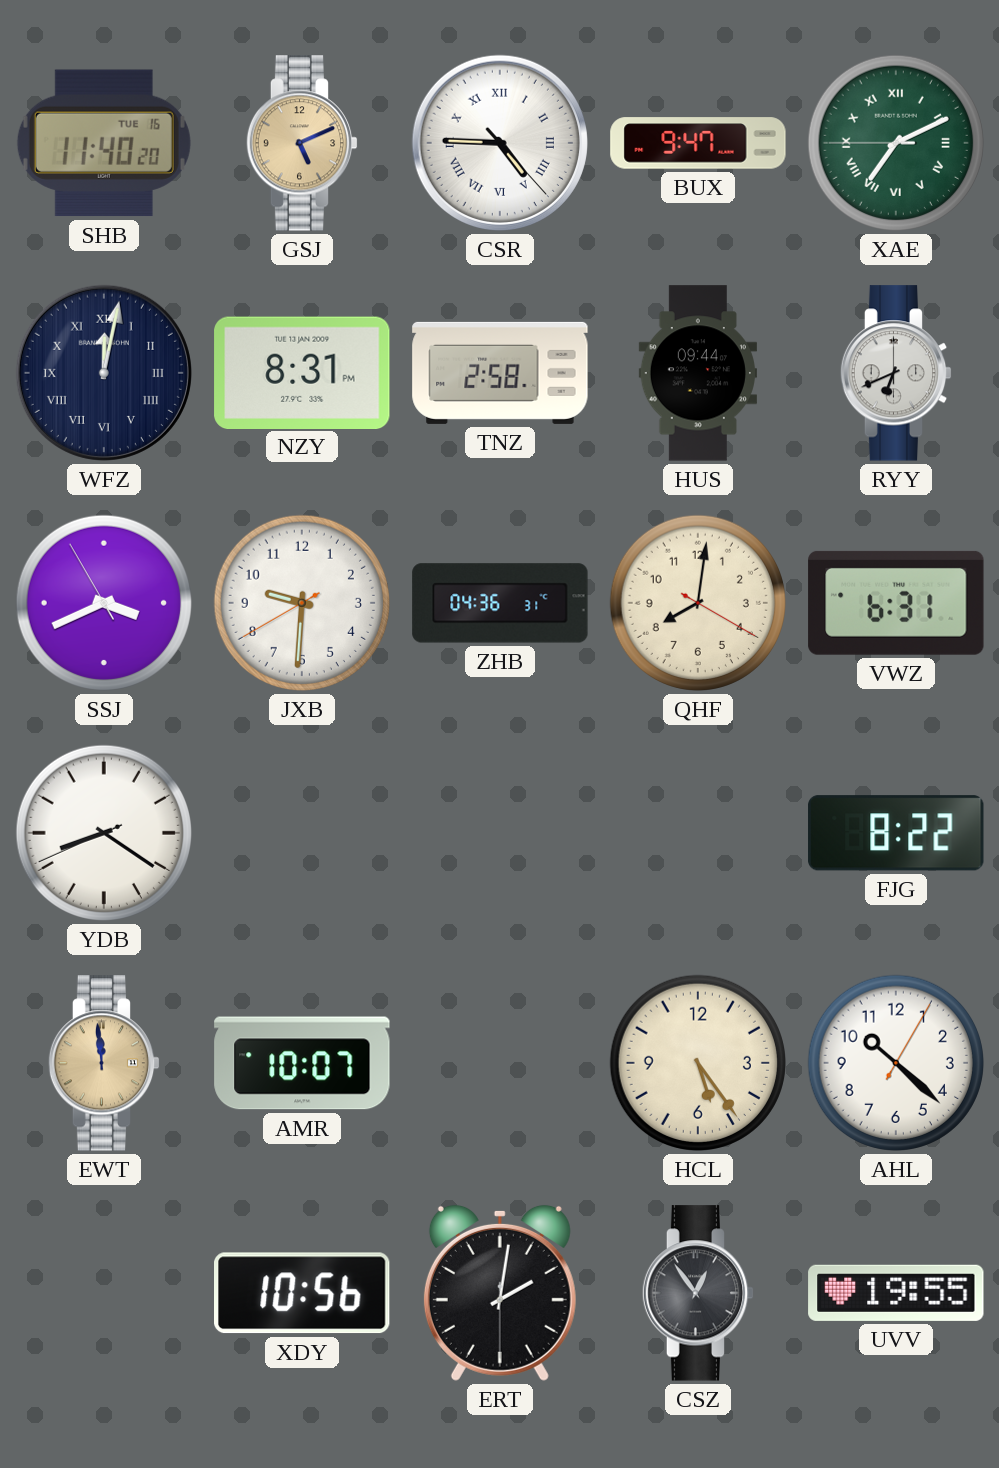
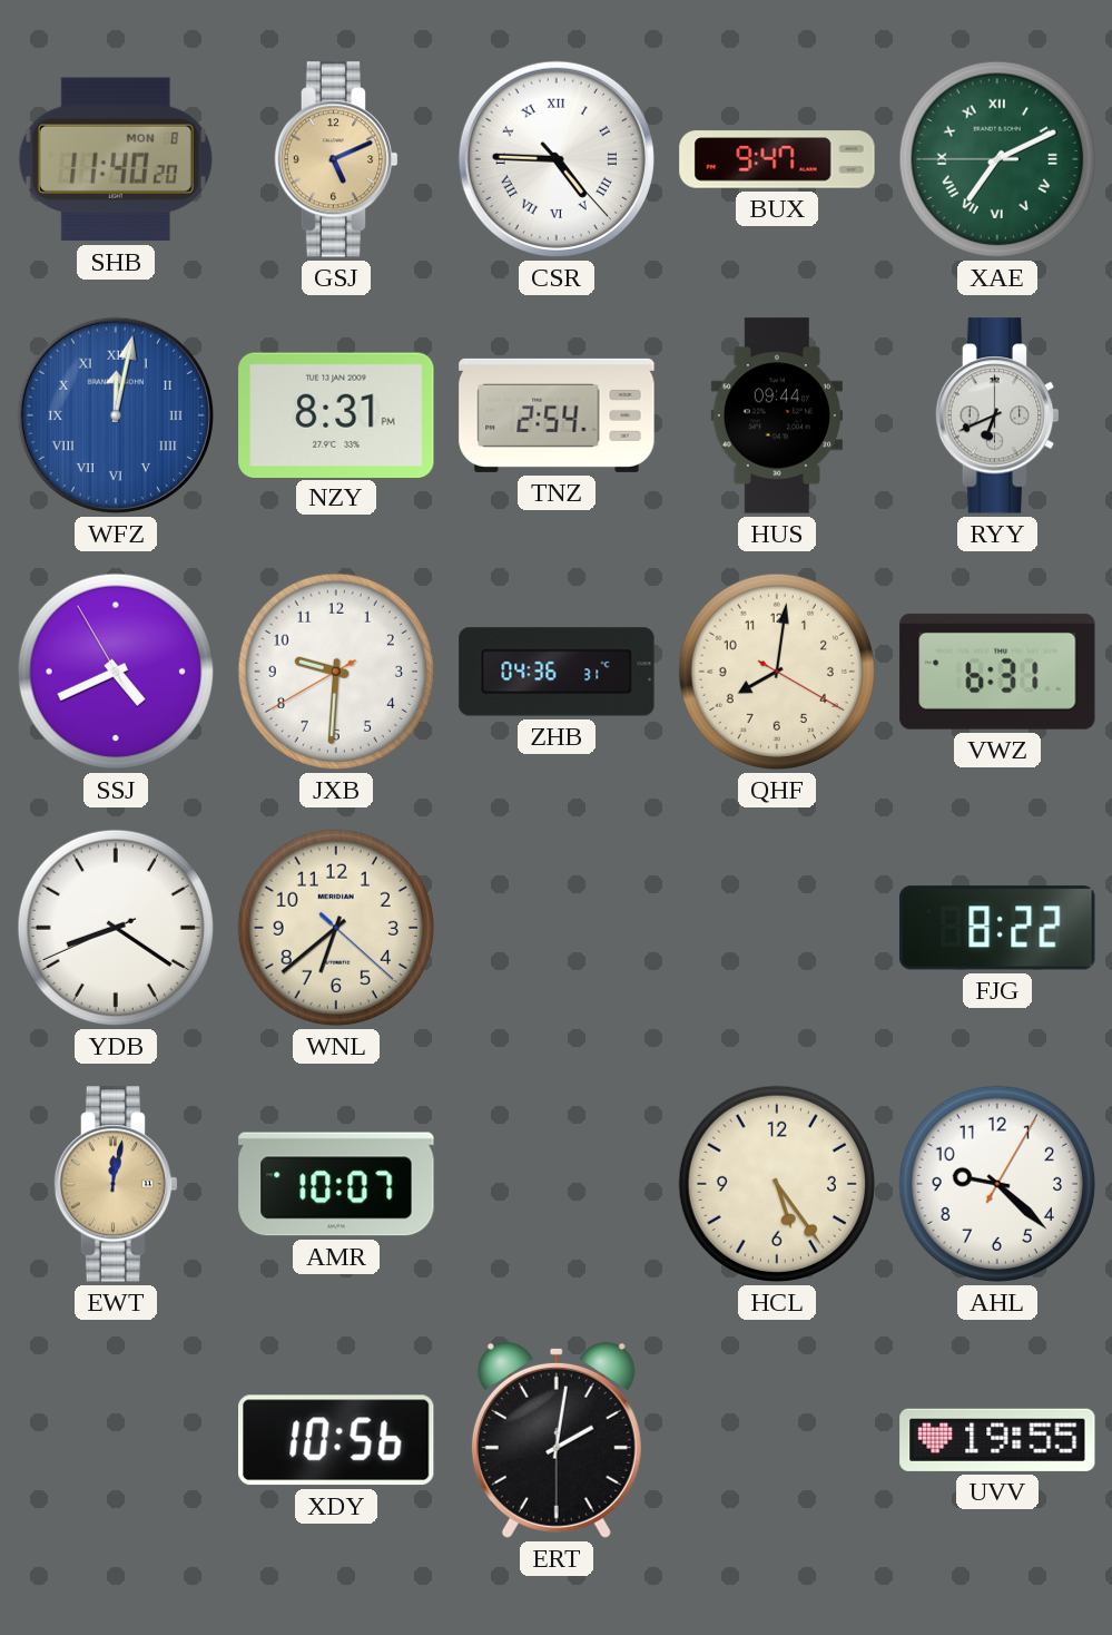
SHB date: TUE 16 -> MON 8 (116, 159)
WFZ dial: navy -> blue (116, 415)
TNZ: 2:58 -> 2:54 (557, 415)
SSJ: 3:40 -> 4:40 (116, 672)
WNL: none -> 6:38 (336, 928)
EWT: 11:59 -> 12:02 (116, 1184)
AHL: 10:22 -> 9:22 (997, 1184)
CSZ: 12:54 -> none (698, 1293)
